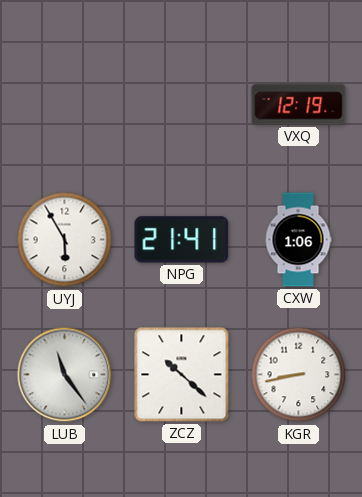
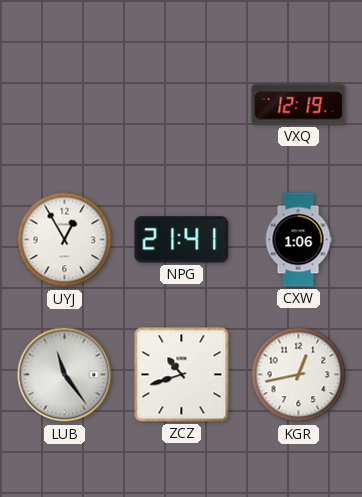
UYJ: 5:55 -> 12:55 (65, 240)
ZCZ: 10:22 -> 10:42 (182, 375)
KGR: 8:43 -> 12:43 (299, 375)
